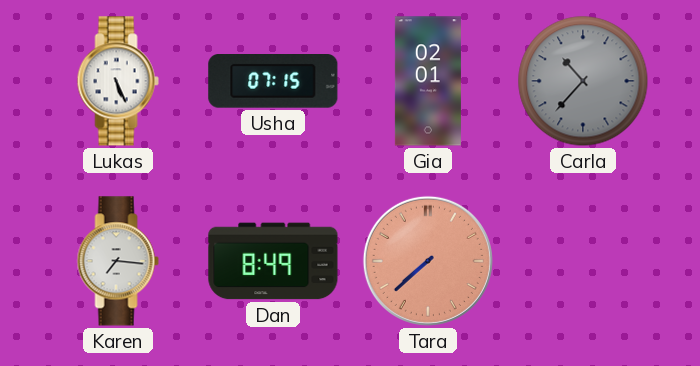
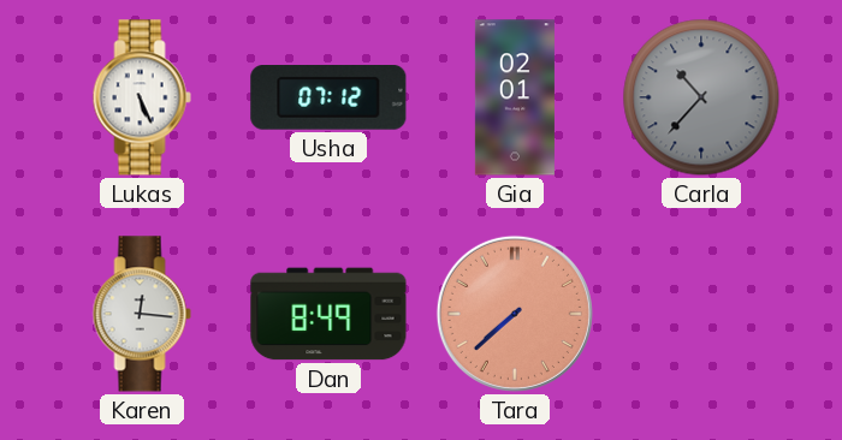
Usha: 07:15 -> 07:12 (328, 99)
Karen: 7:16 -> 12:16 (142, 314)
